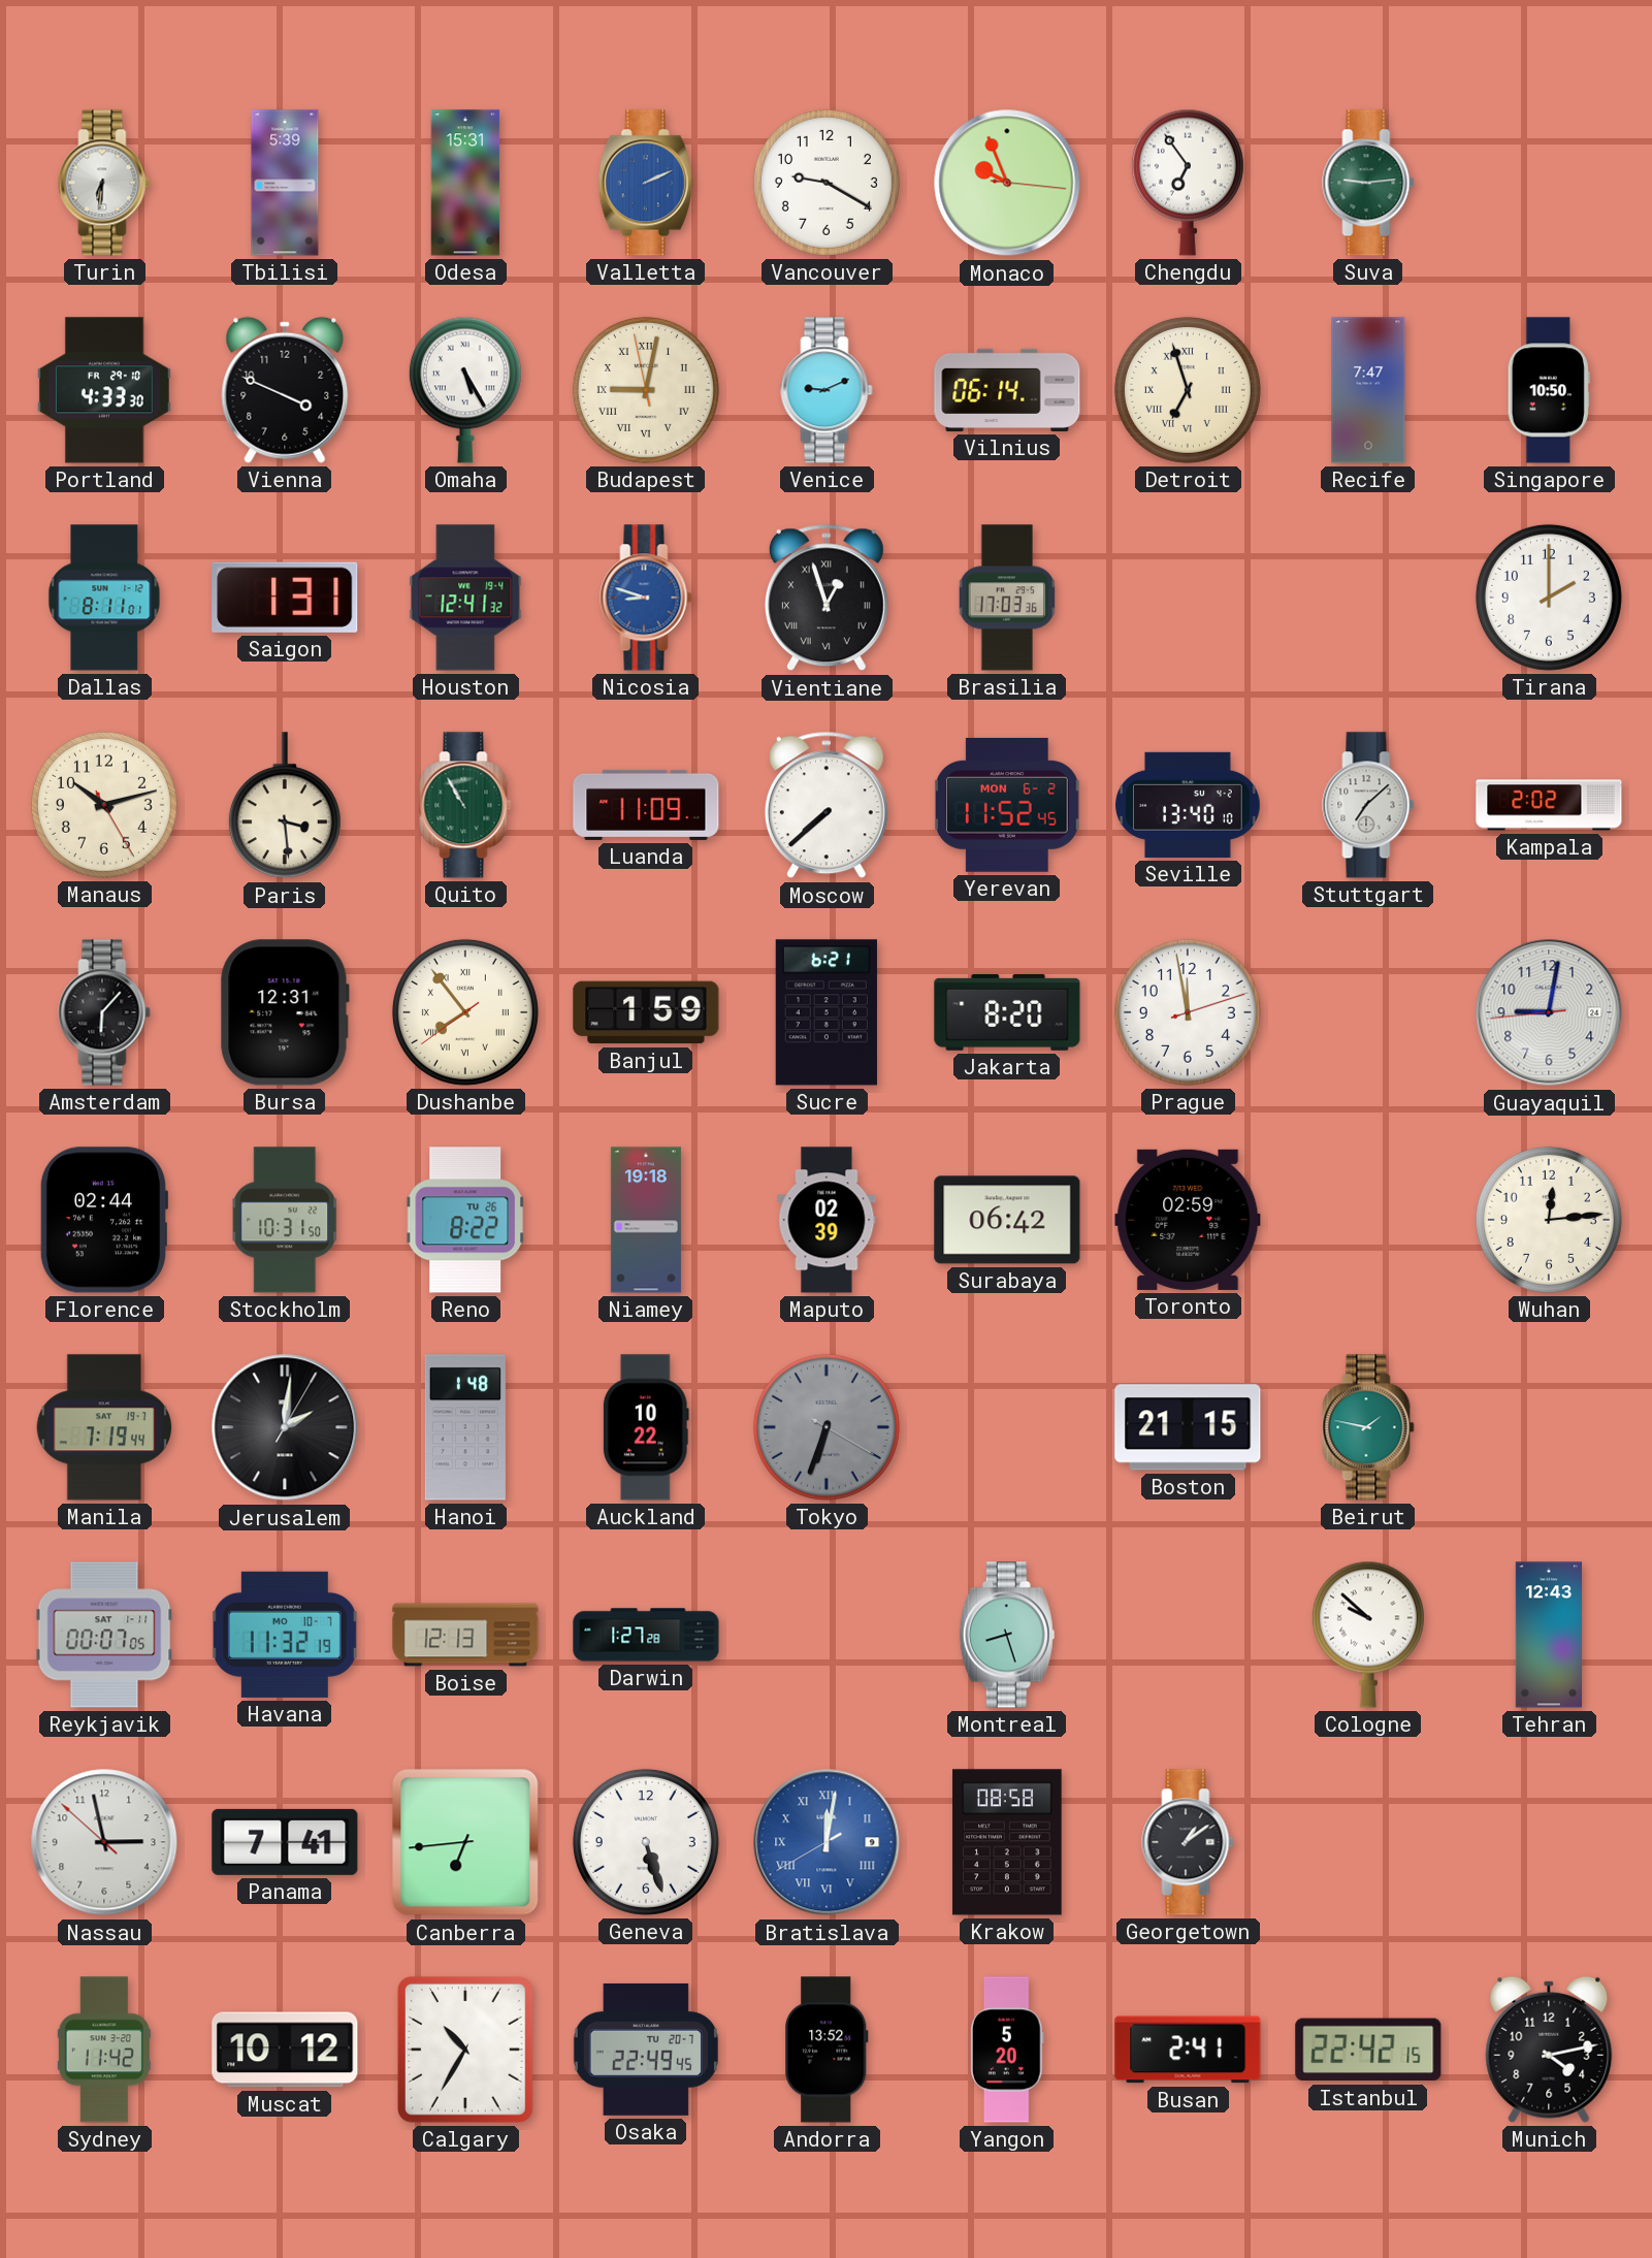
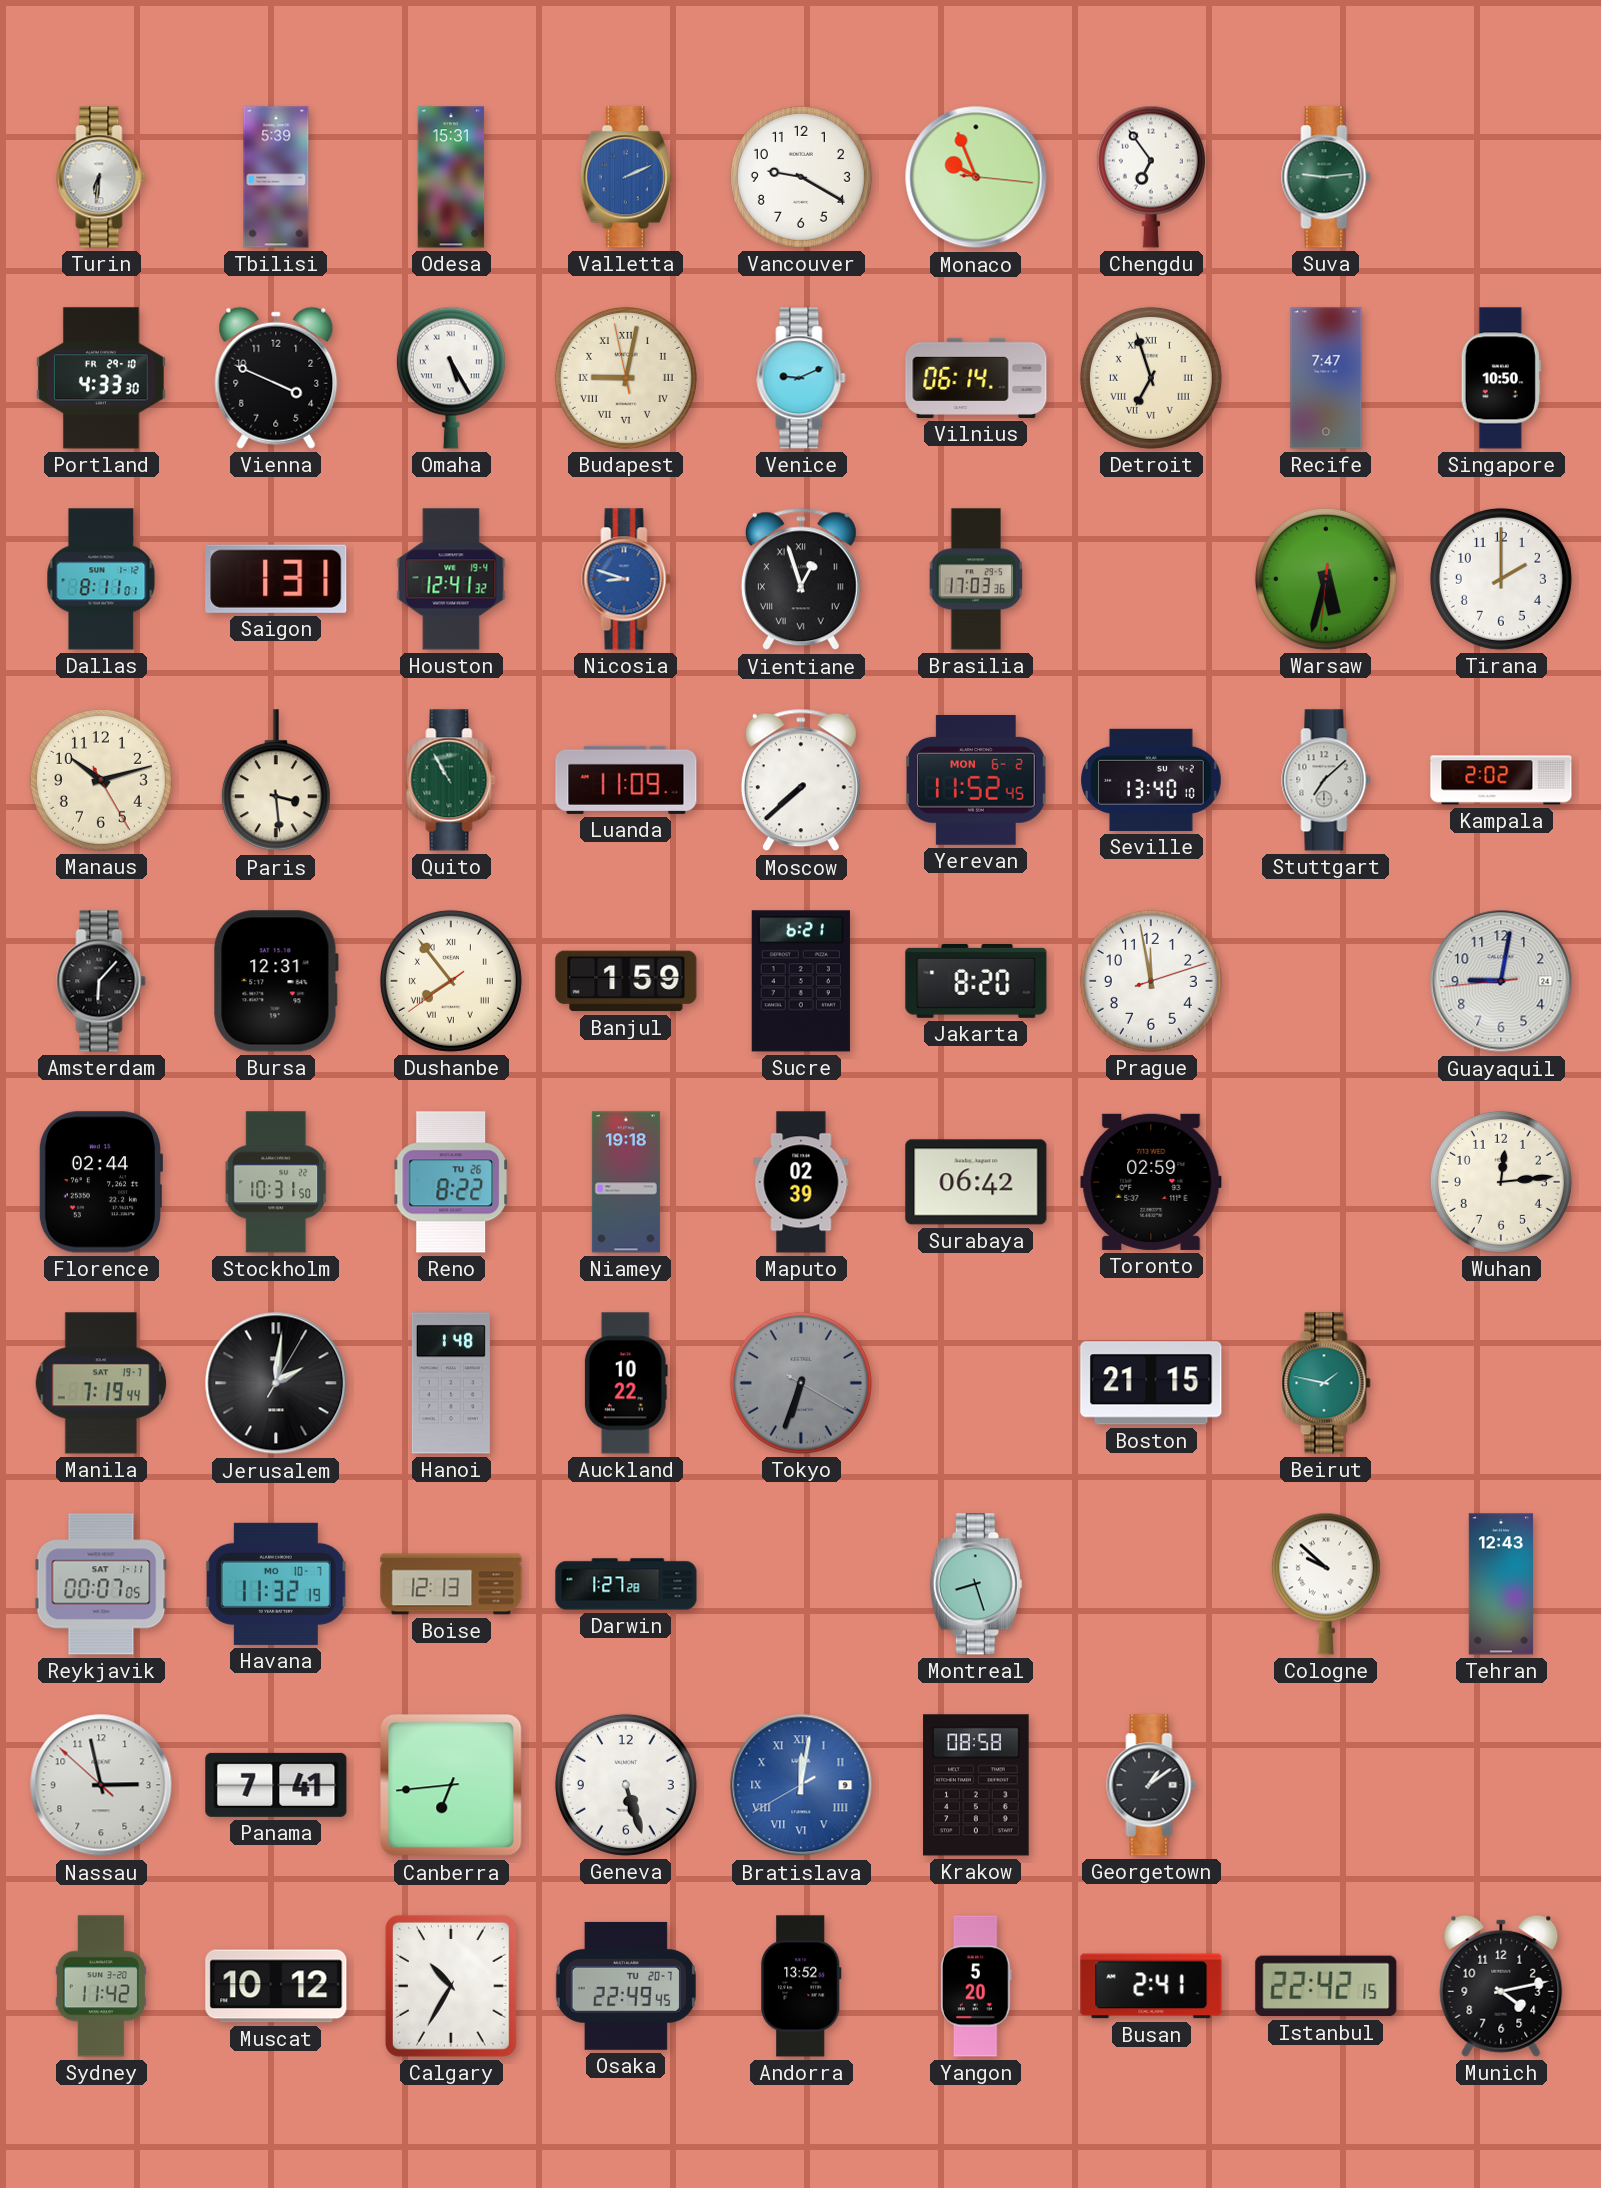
Warsaw: none -> 5:32 (1326, 579)
